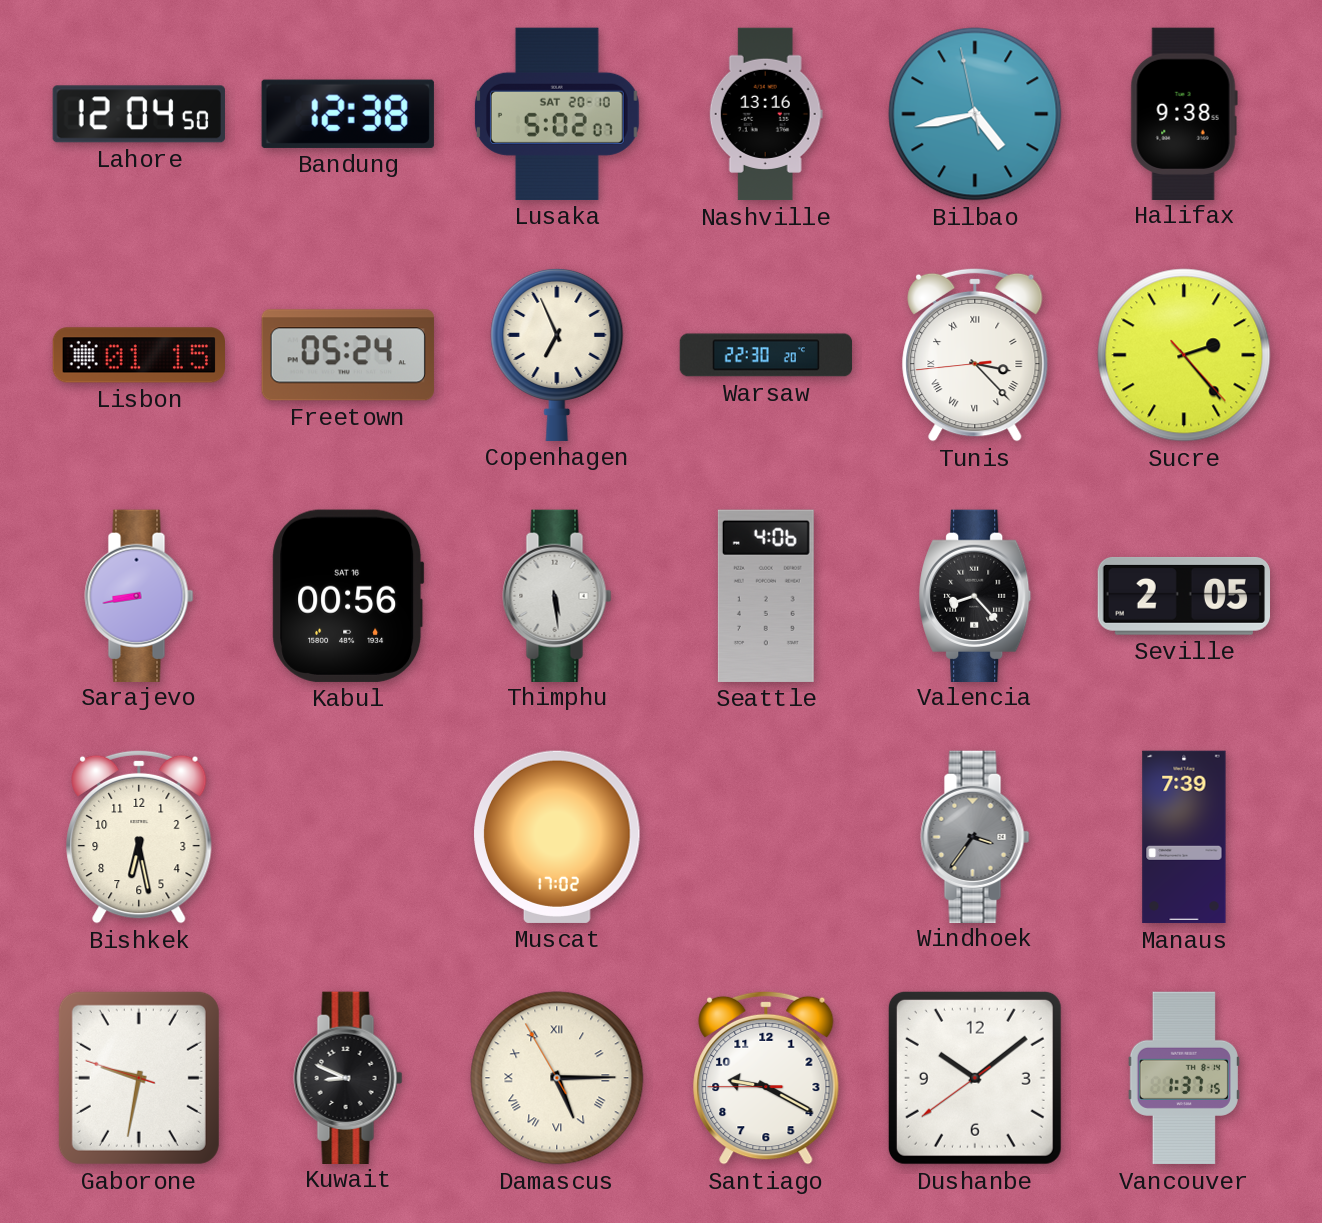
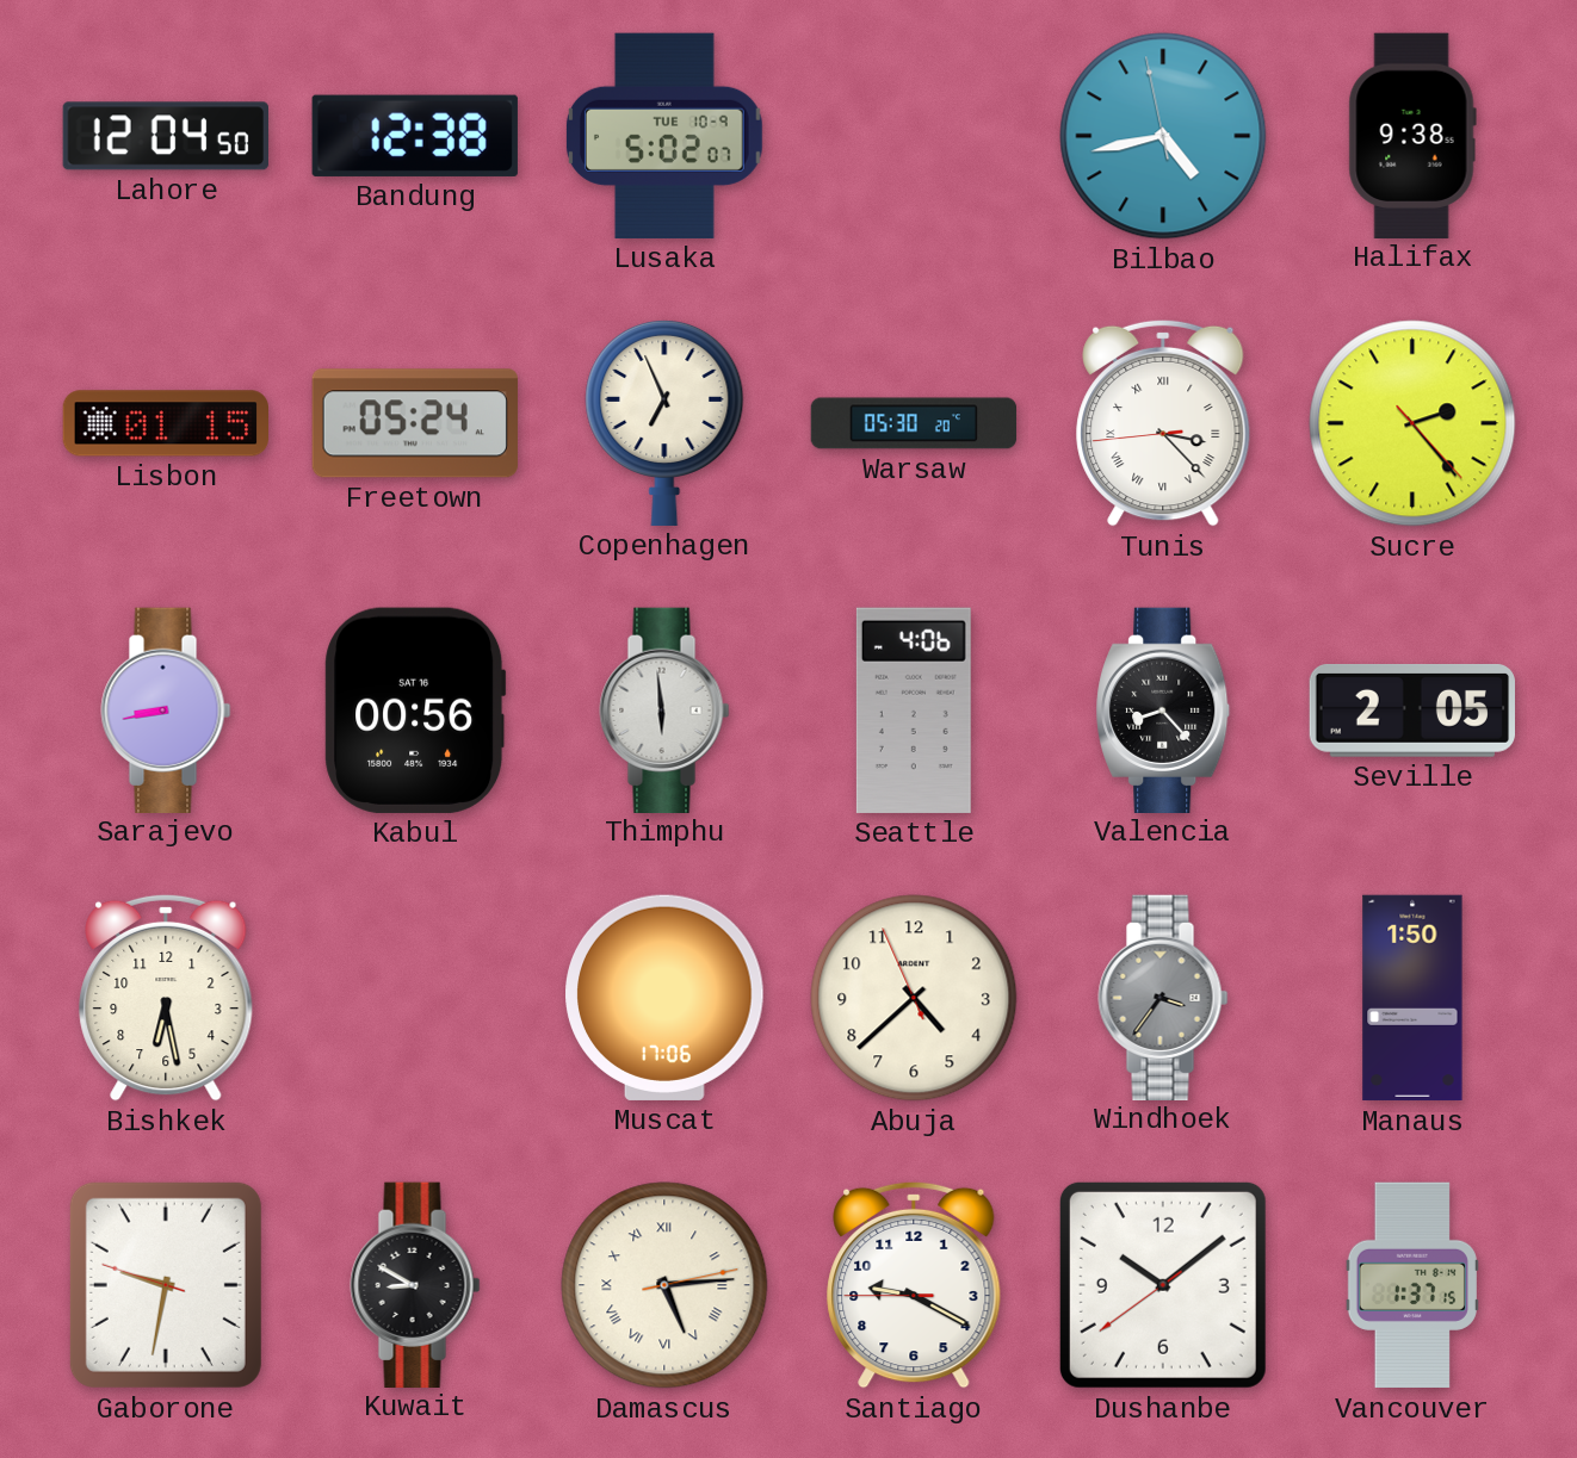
Lusaka date: SAT 20-10 -> TUE 10-9 (664, 136)
Nashville: 13:16 -> none (766, 114)
Warsaw: 22:30 -> 05:30 (914, 423)
Thimphu: 5:29 -> 5:59 (664, 709)
Muscat: 17:02 -> 17:06 (664, 998)
Abuja: none -> 4:37 (914, 998)
Manaus: 7:39 -> 1:50 (1412, 998)
Kuwait: 8:49 -> 8:50 (415, 1284)
Damascus: 5:14:55 -> 5:14:13 (664, 1285)
